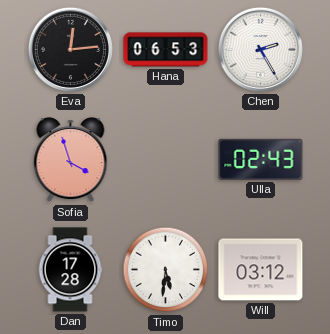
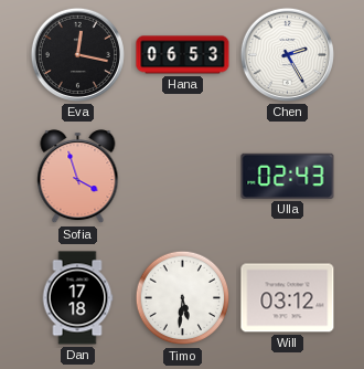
Eva: 12:14 -> 12:17 (77, 54)
Dan: 17:28 -> 17:18 (77, 298)
